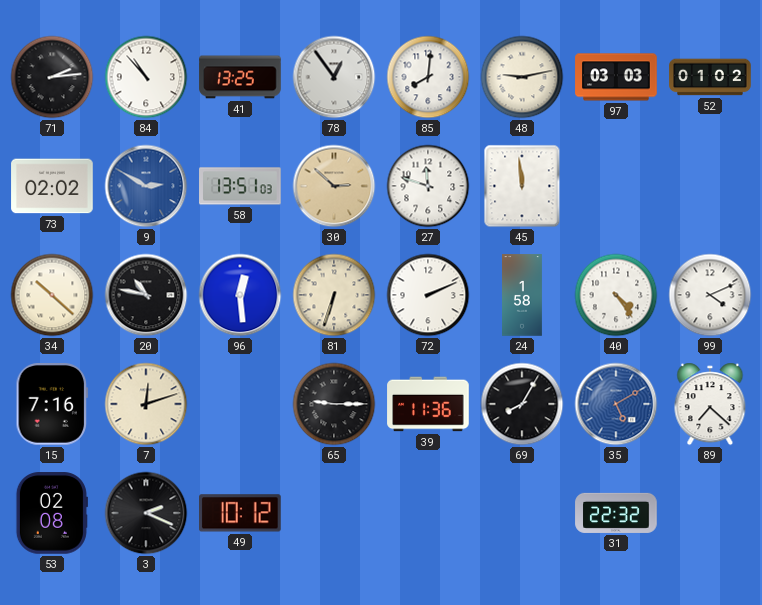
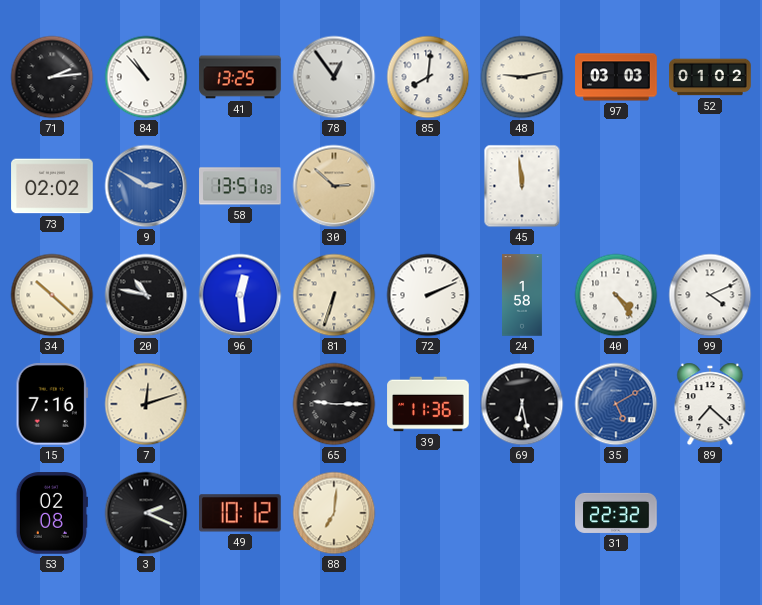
27: 11:48 -> none (428, 186)
69: 8:05 -> 6:28 (522, 404)
88: none -> 7:01 (334, 513)
